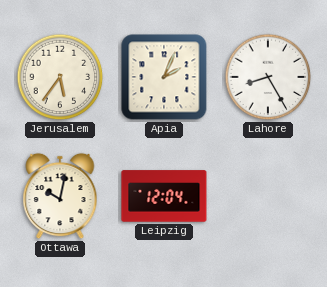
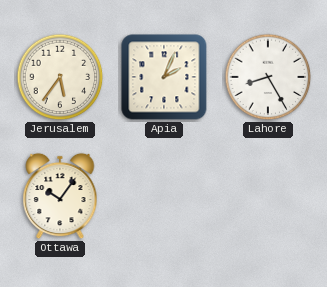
Ottawa: 10:02 -> 10:06 (60, 196)
Leipzig: 12:04 -> none (164, 196)
